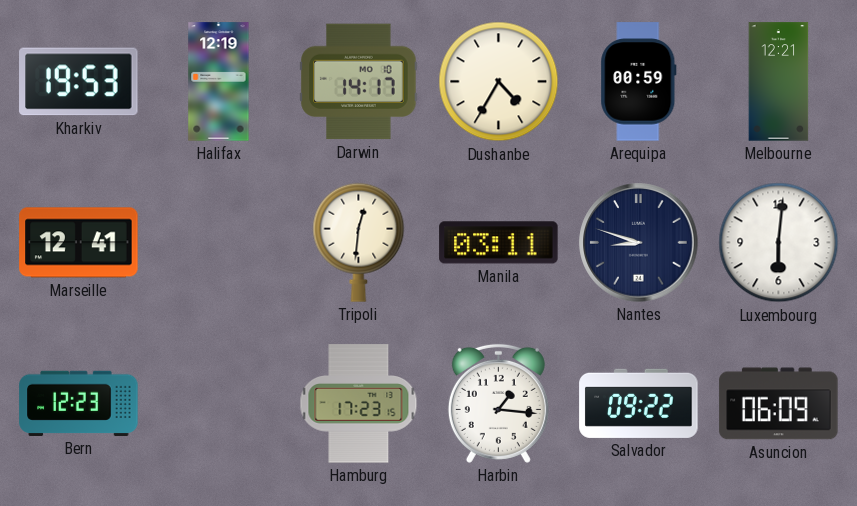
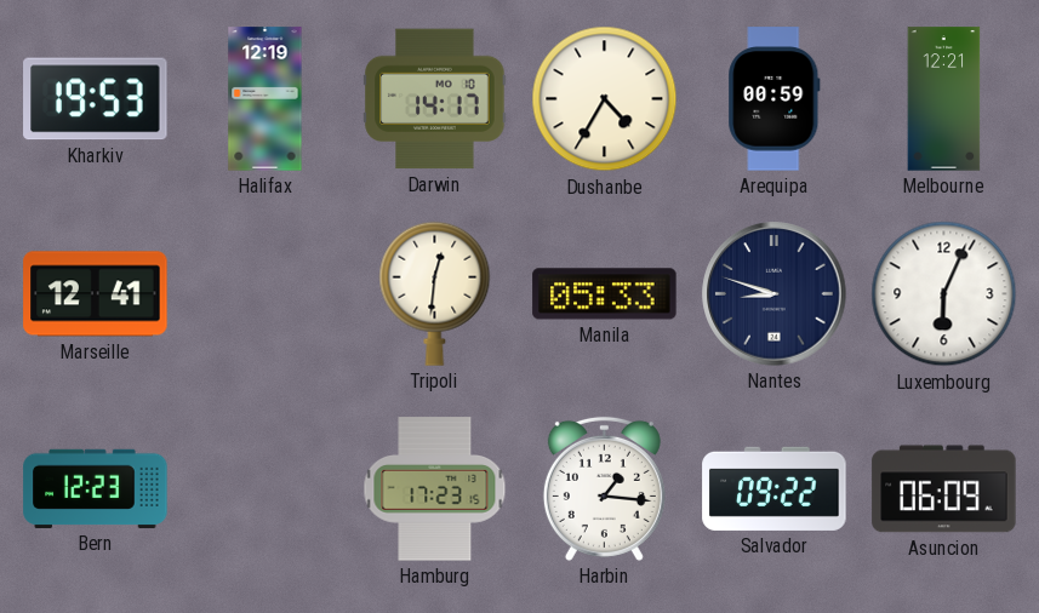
Manila: 03:11 -> 05:33 (605, 294)
Luxembourg: 6:01 -> 6:04 (944, 294)
